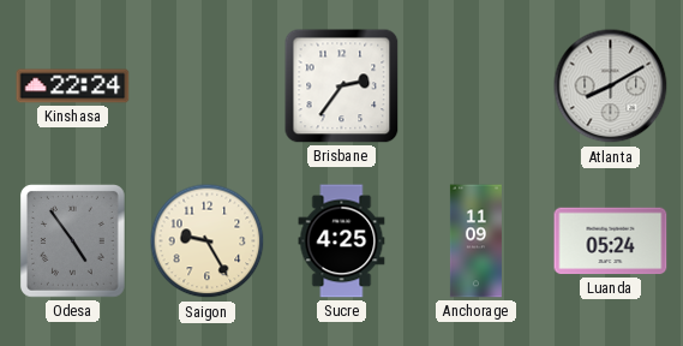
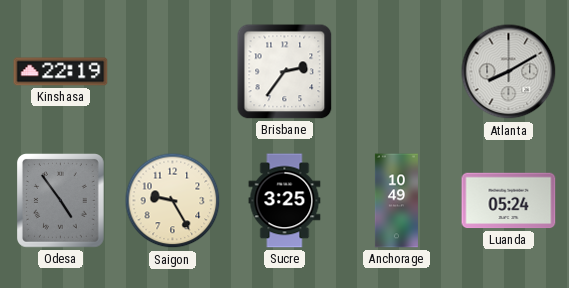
Kinshasa: 22:24 -> 22:19 (61, 72)
Sucre: 4:25 -> 3:25 (285, 201)
Anchorage: 11:09 -> 10:49 (396, 201)
